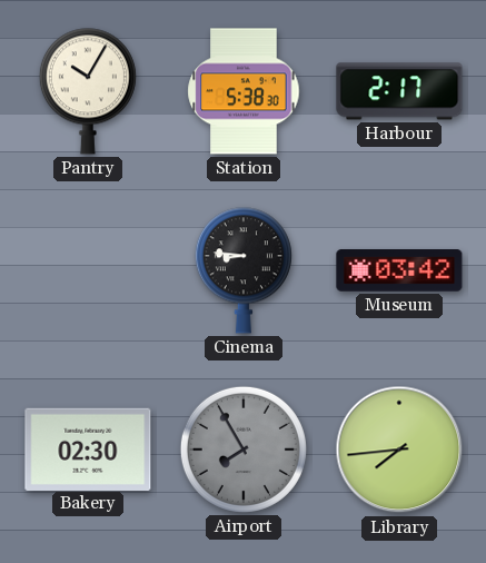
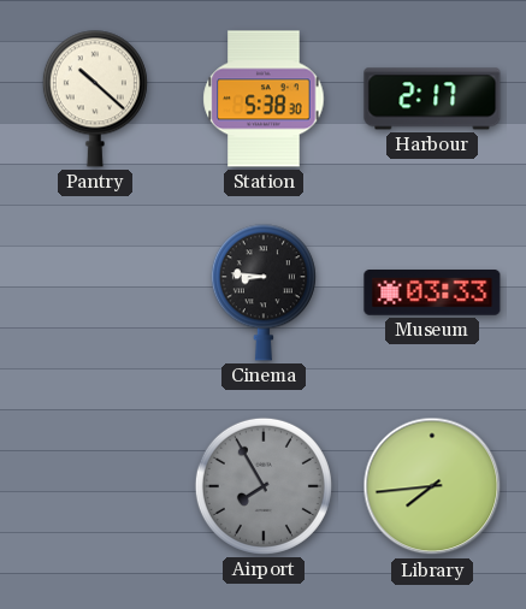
Pantry: 10:05 -> 10:22 (95, 99)
Museum: 03:42 -> 03:33 (432, 294)
Bakery: 02:30 -> none (88, 448)
